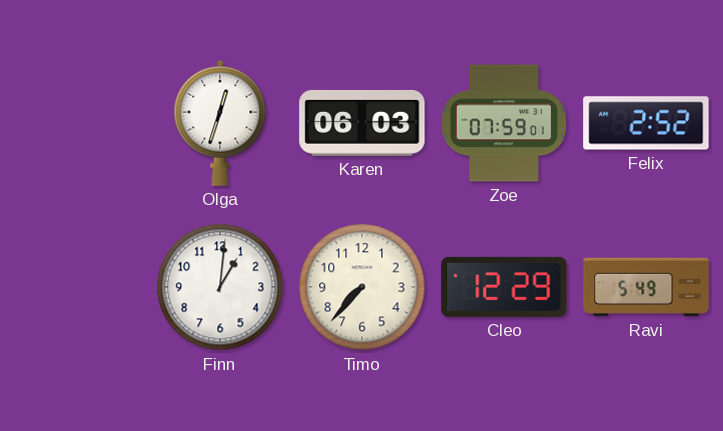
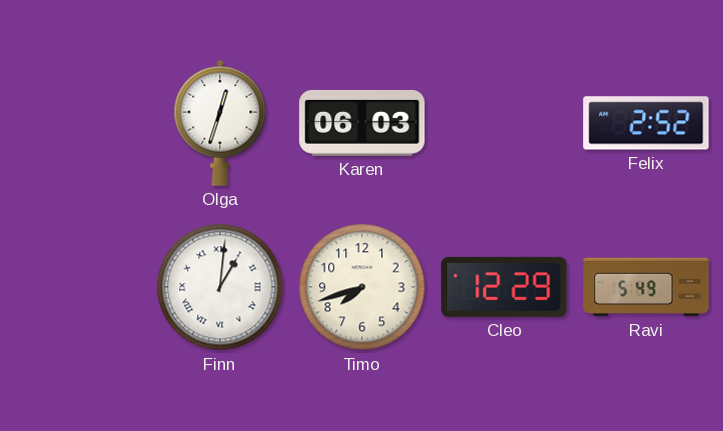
Zoe: 07:59 -> none (504, 123)
Finn numerals: Arabic -> Roman (220, 287)
Timo: 7:37 -> 7:42 (362, 287)
